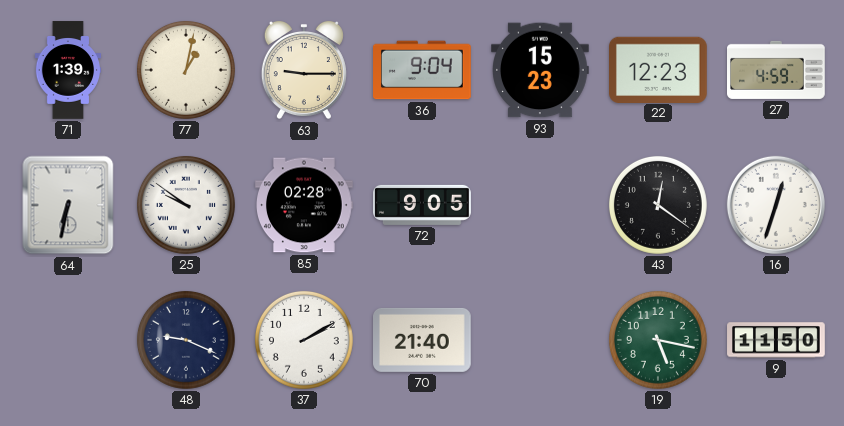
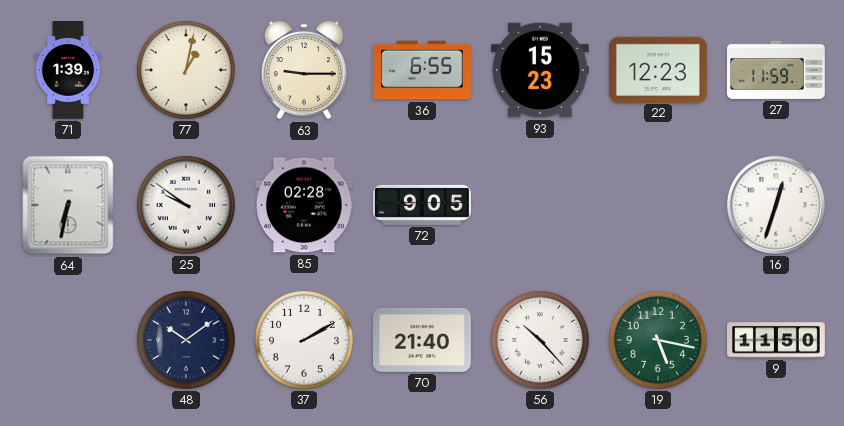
36: 9:04 -> 6:55 (423, 70)
27: 4:59 -> 11:59 (777, 70)
43: 12:21 -> none (658, 205)
48: 9:19 -> 10:09 (186, 340)
56: none -> 10:23 (540, 340)
